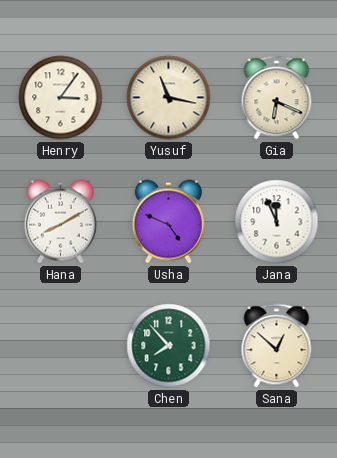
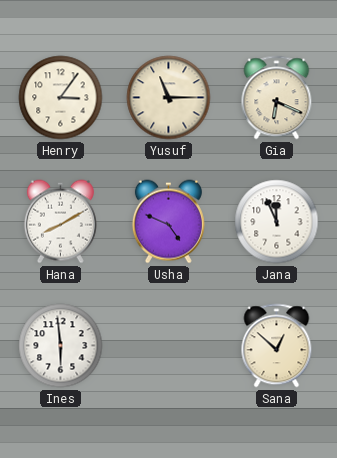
Yusuf: 11:17 -> 11:15 (169, 98)
Ines: none -> 5:59 (61, 346)
Chen: 7:53 -> none (169, 346)
